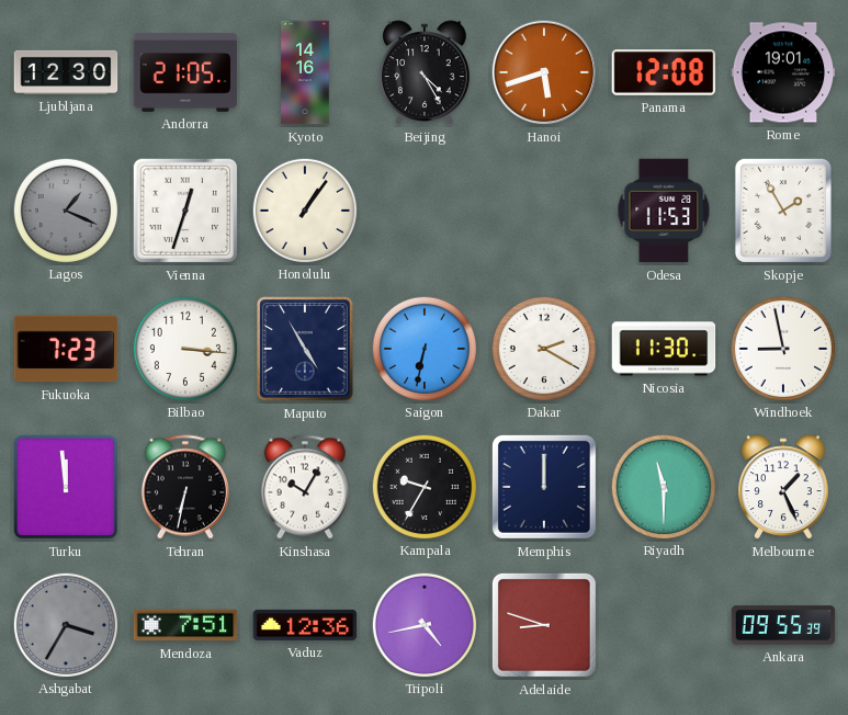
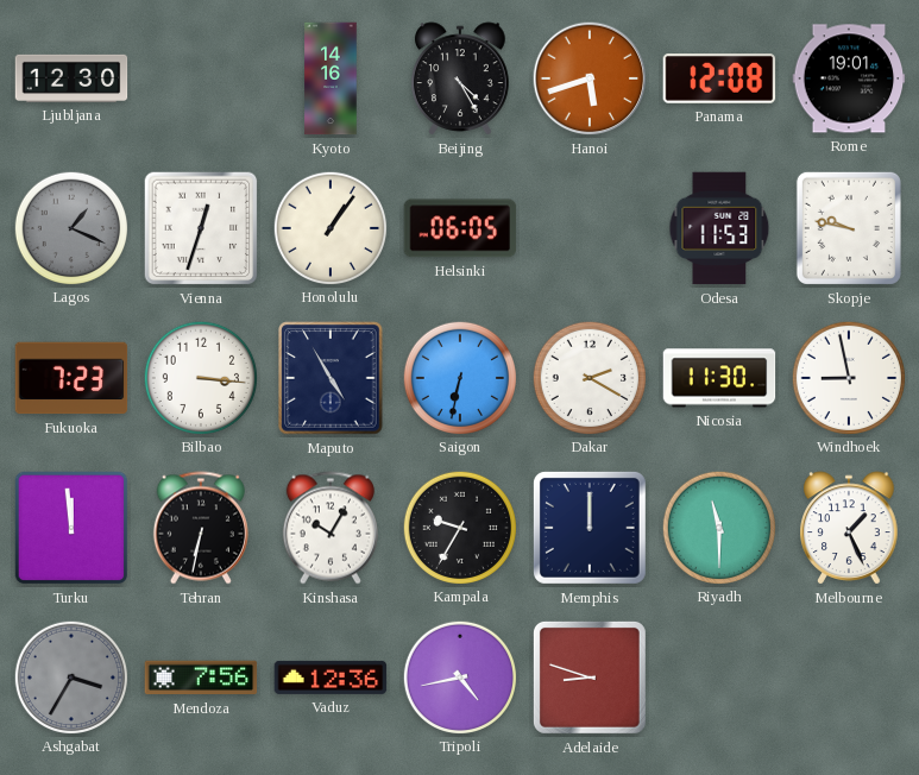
Andorra: 21:05 -> none (185, 72)
Helsinki: none -> 06:05 (460, 228)
Skopje: 1:55 -> 9:47 (849, 228)
Mendoza: 7:51 -> 7:56 (201, 678)
Ankara: 09:55 -> none (783, 625)
